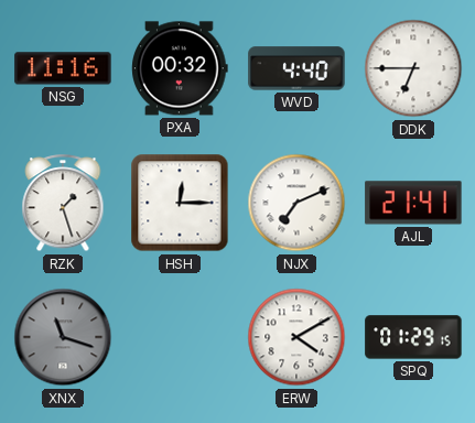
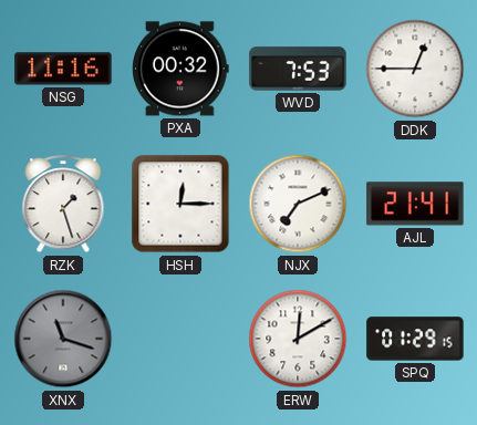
WVD: 4:40 -> 7:53 (298, 69)
DDK: 6:45 -> 12:45 (415, 69)
ERW: 4:10 -> 12:10 (298, 339)
